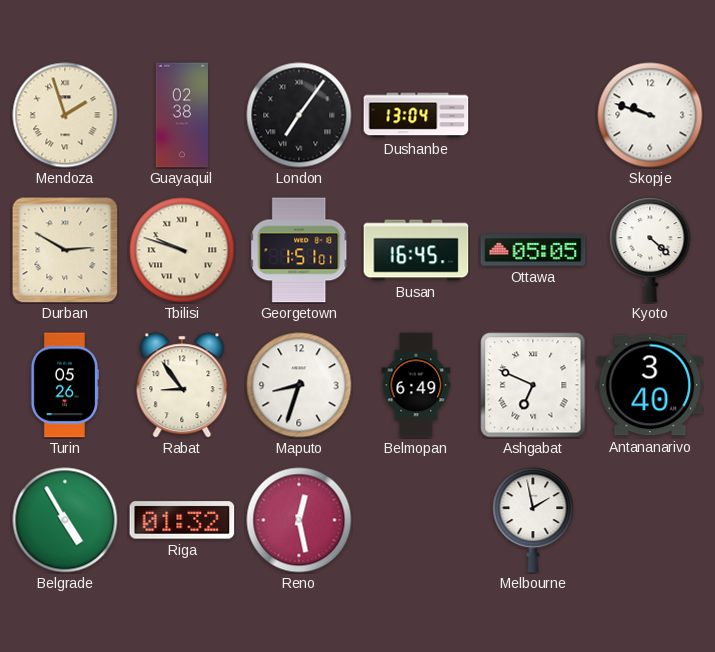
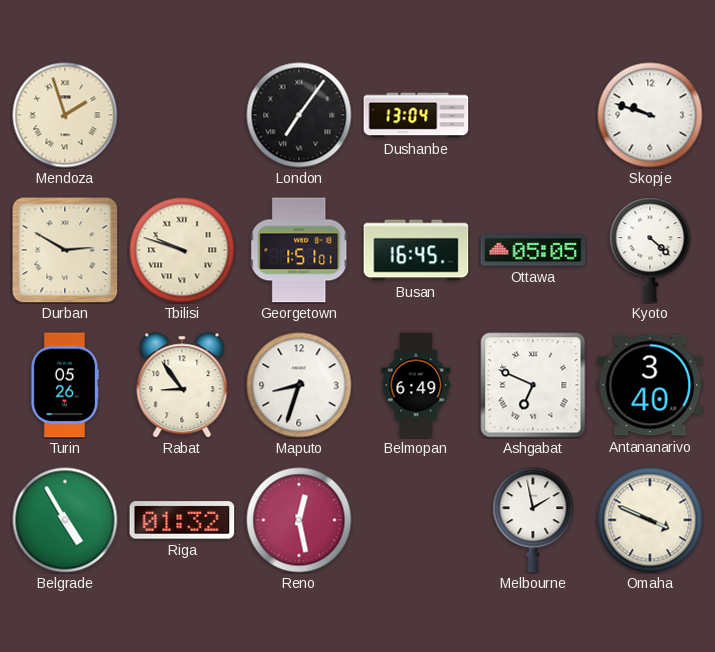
Guayaquil: 02:38 -> none (181, 115)
Omaha: none -> 3:49 (650, 520)
